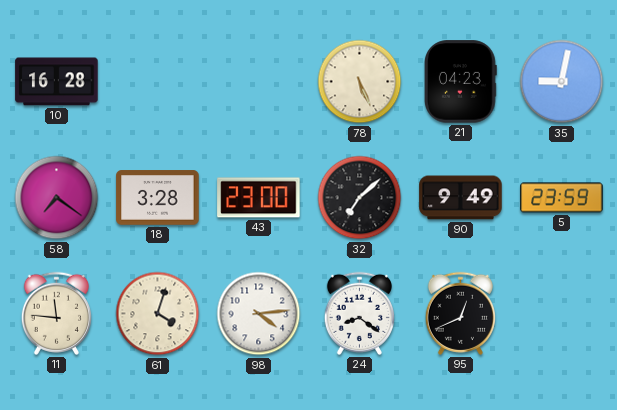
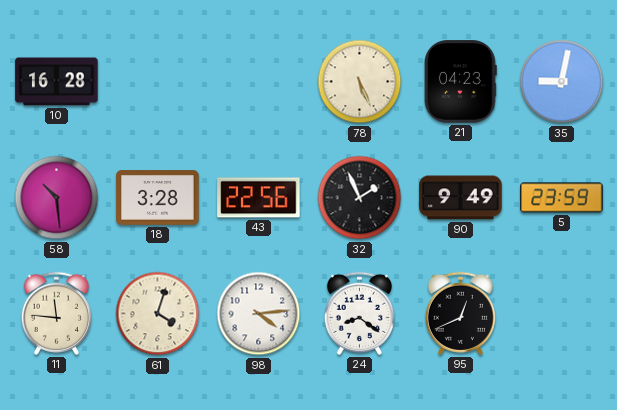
58: 7:21 -> 10:29 (57, 198)
43: 23:00 -> 22:56 (259, 198)
32: 7:08 -> 1:56 (360, 198)
